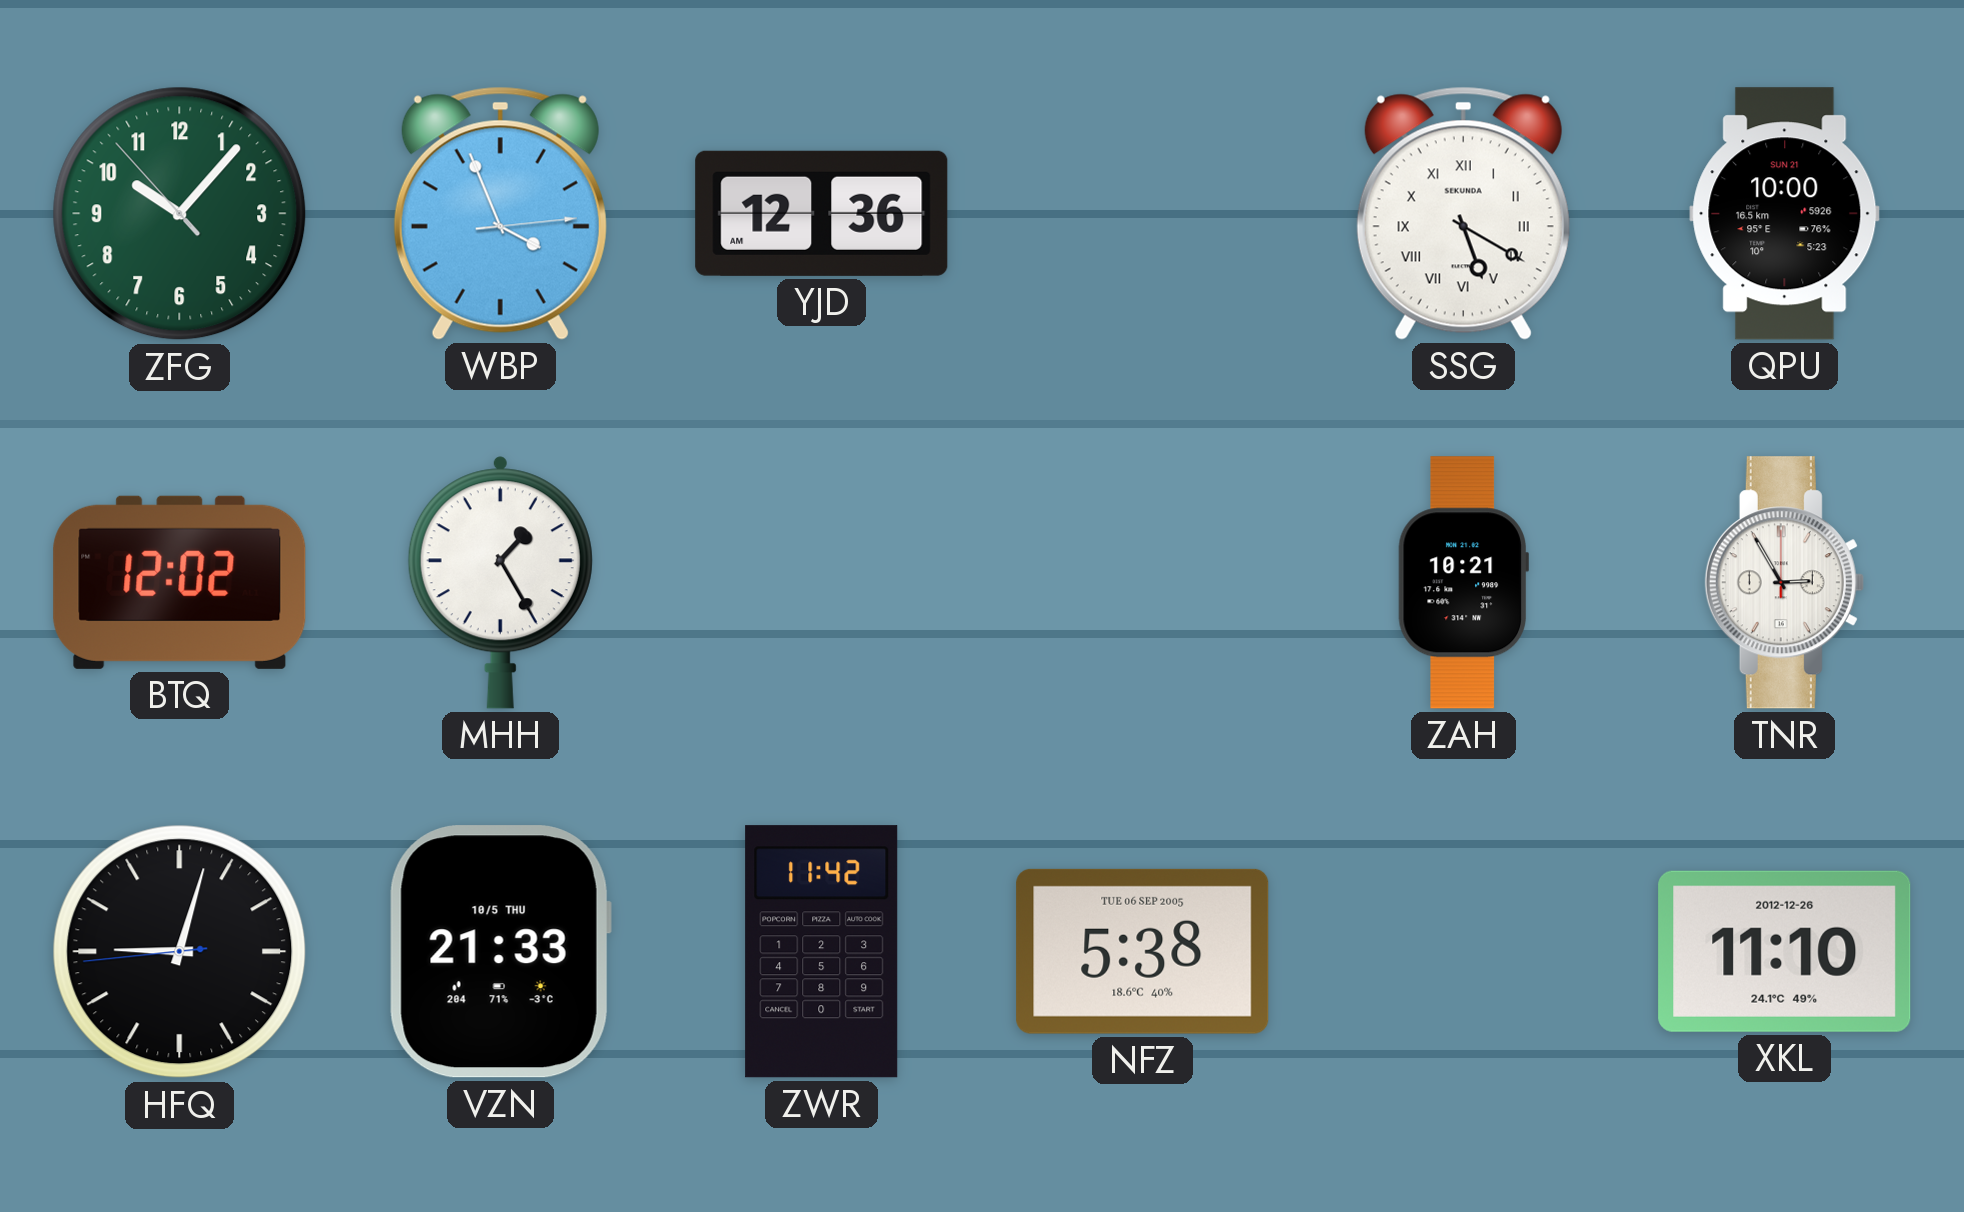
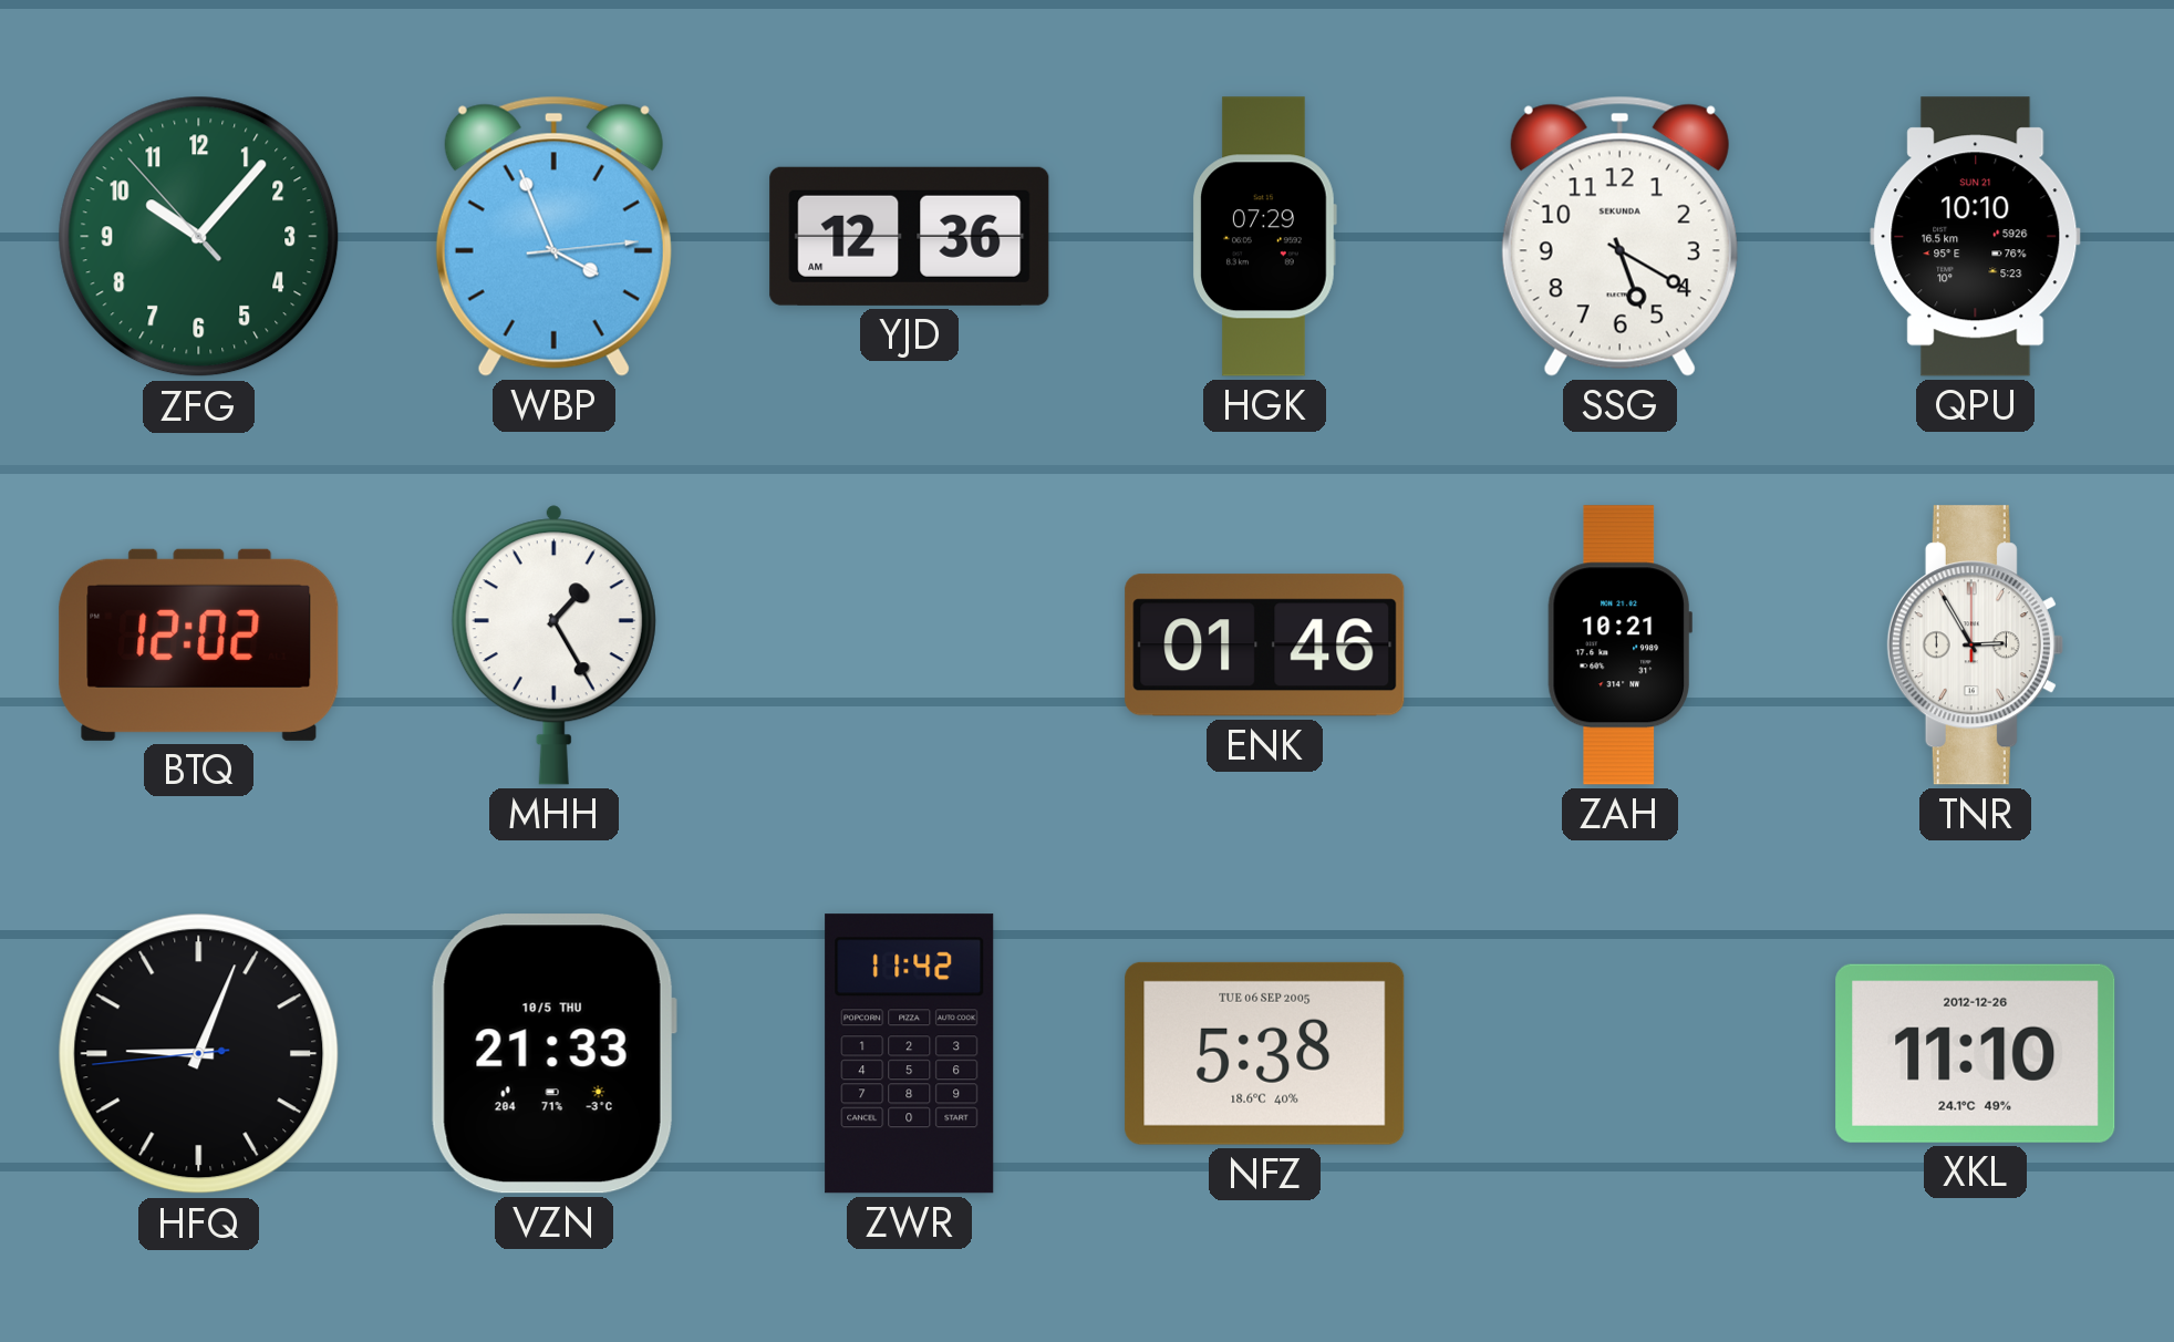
HGK: none -> 07:29 (1265, 237)
SSG numerals: Roman -> Arabic (1619, 236)
QPU: 10:00 -> 10:10 (1976, 237)
ENK: none -> 01:46 (1265, 646)
HFQ: 9:02 -> 9:03 (199, 1054)
